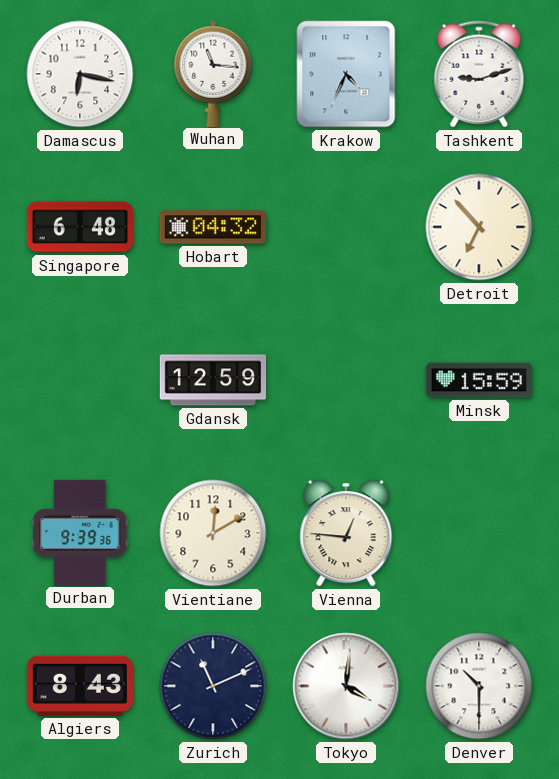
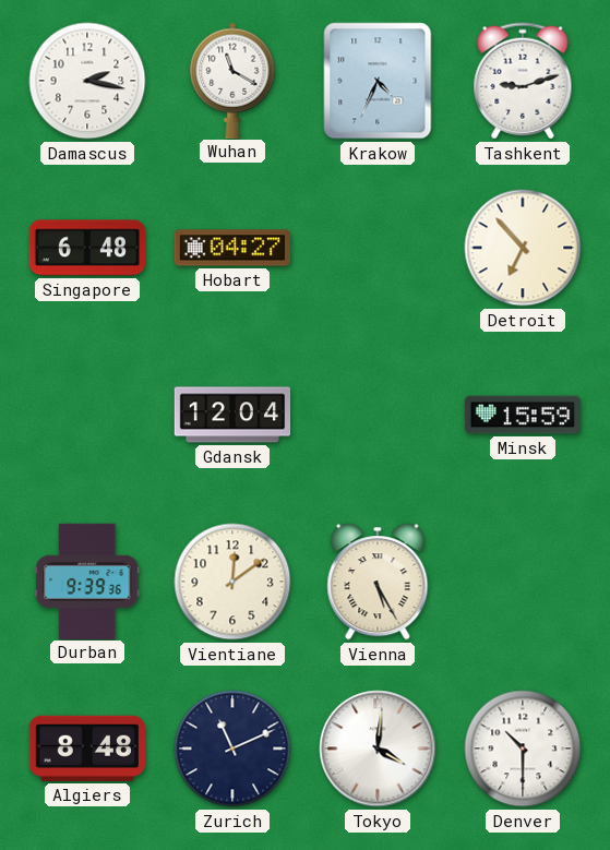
Damascus: 6:17 -> 2:17 (87, 81)
Wuhan: 11:16 -> 11:20 (232, 80)
Hobart: 04:32 -> 04:27 (231, 248)
Gdansk: 12:59 -> 12:04 (232, 415)
Vientiane: 12:10 -> 12:09 (232, 582)
Vienna: 12:46 -> 5:25 (378, 582)
Algiers: 8:43 -> 8:48 (87, 749)
